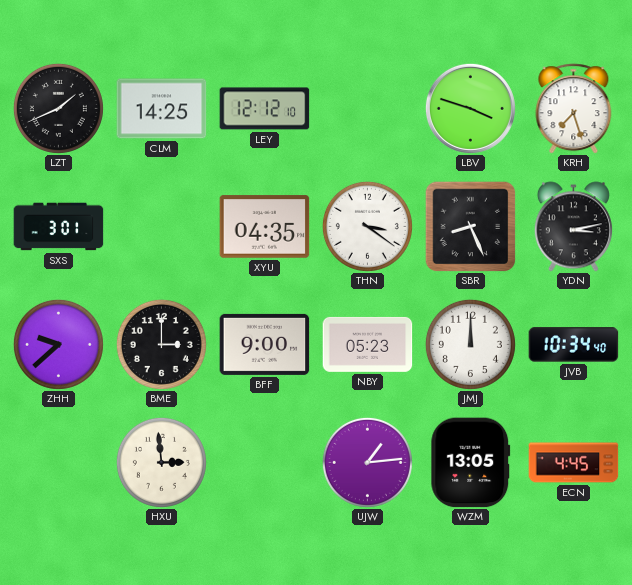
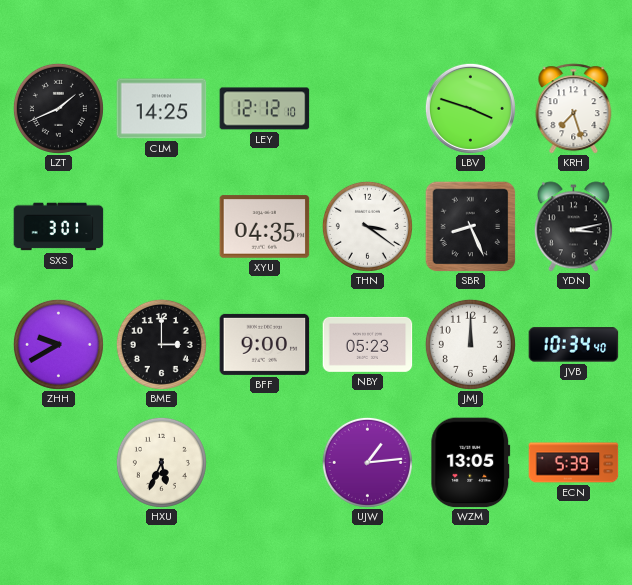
ZHH: 9:38 -> 9:40 (58, 344)
HXU: 2:59 -> 5:34 (161, 462)
ECN: 4:45 -> 5:39 (574, 463)
